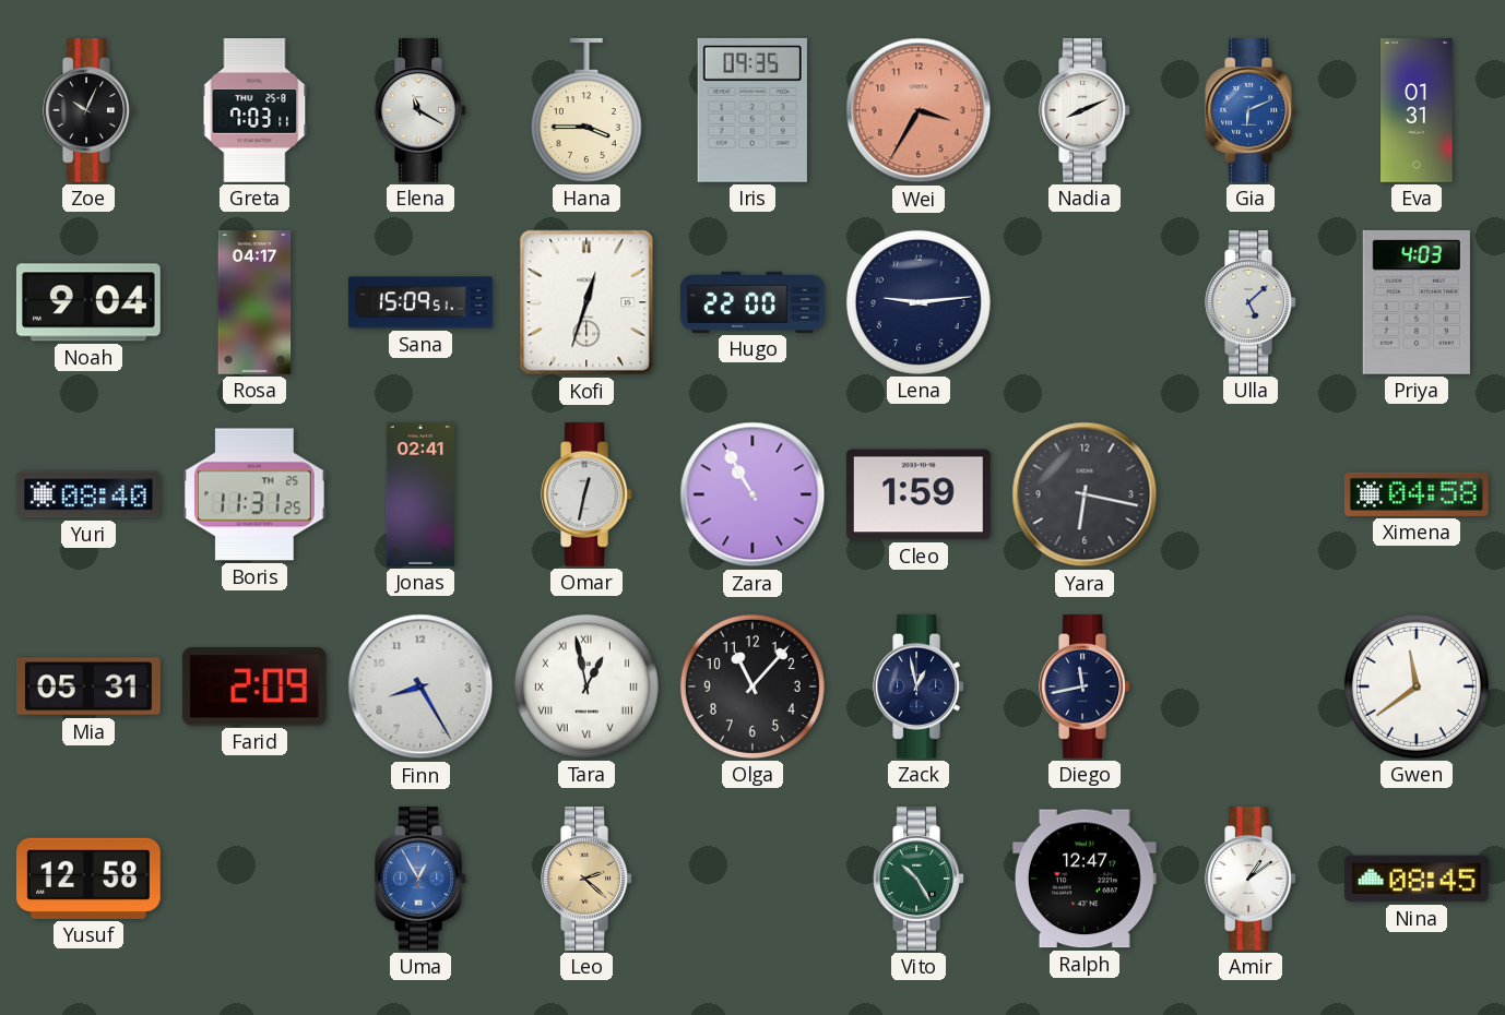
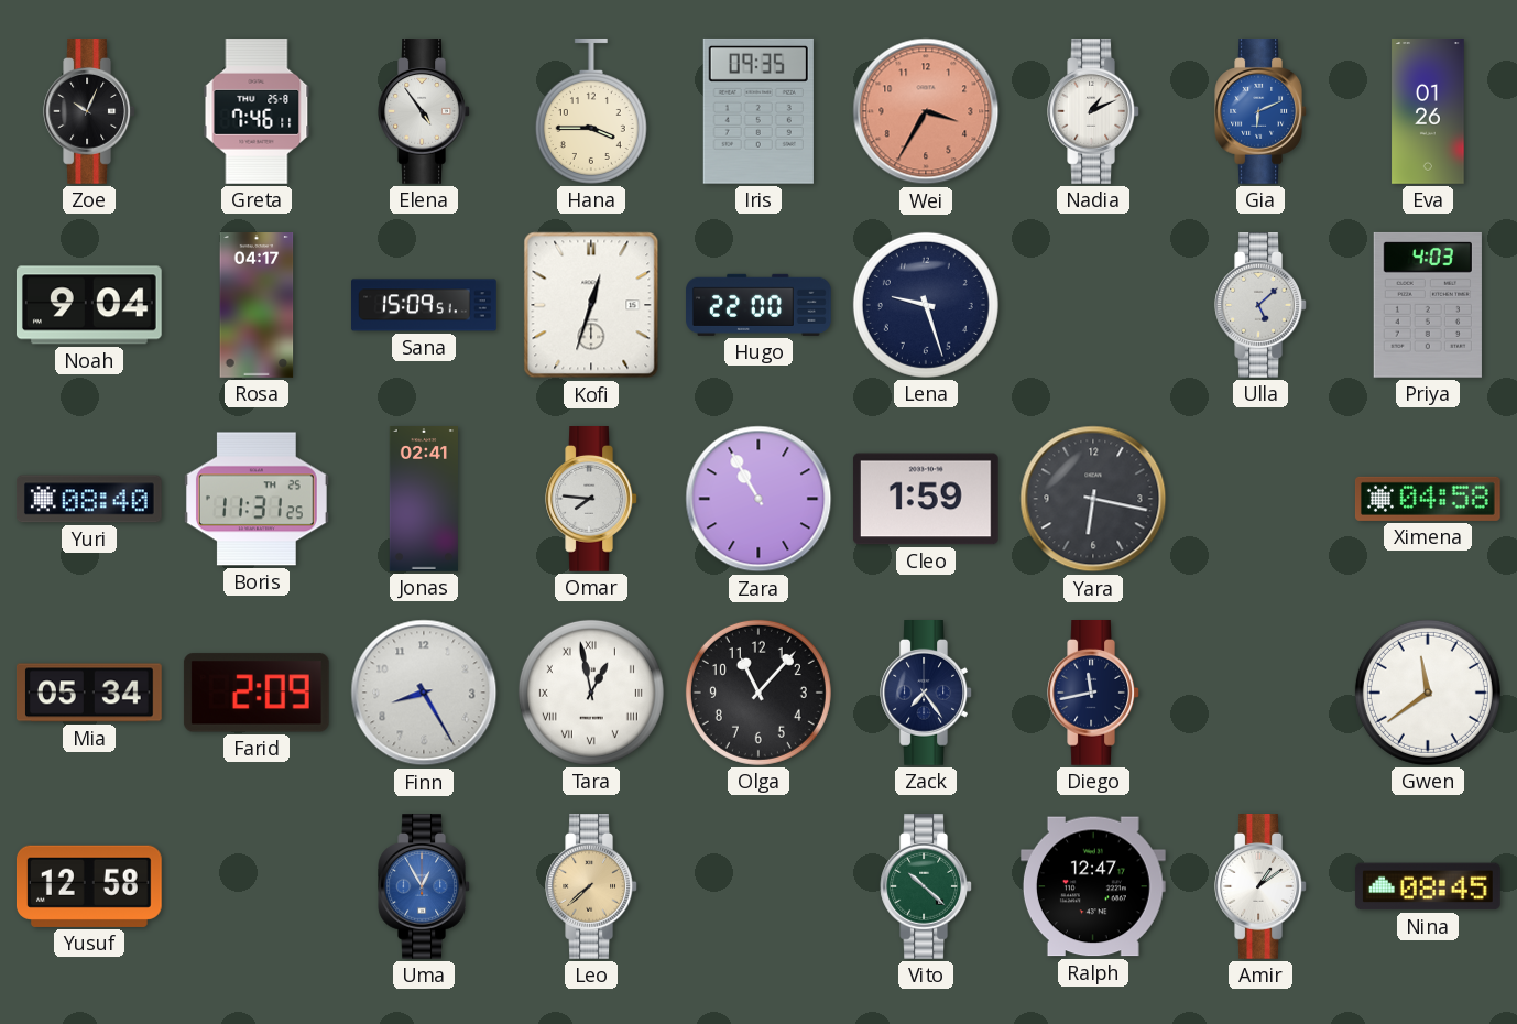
Greta: 7:03 -> 7:46 (257, 112)
Elena: 11:20 -> 4:54 (424, 112)
Nadia: 8:11 -> 1:11 (1093, 112)
Eva: 01:31 -> 01:26 (1428, 112)
Lena: 9:14 -> 9:27 (926, 305)
Omar: 12:32 -> 7:46 (591, 500)
Mia: 05:31 -> 05:34 (89, 693)
Zack: 12:58 -> 7:24 (926, 694)
Leo: 2:22 -> 7:38 (591, 887)
Vito: 10:25 -> 10:22 (926, 887)
